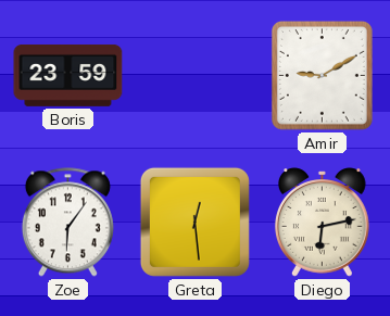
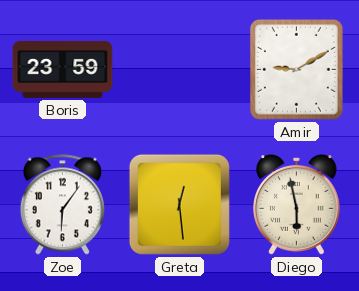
Diego: 6:13 -> 5:58 (297, 205)
